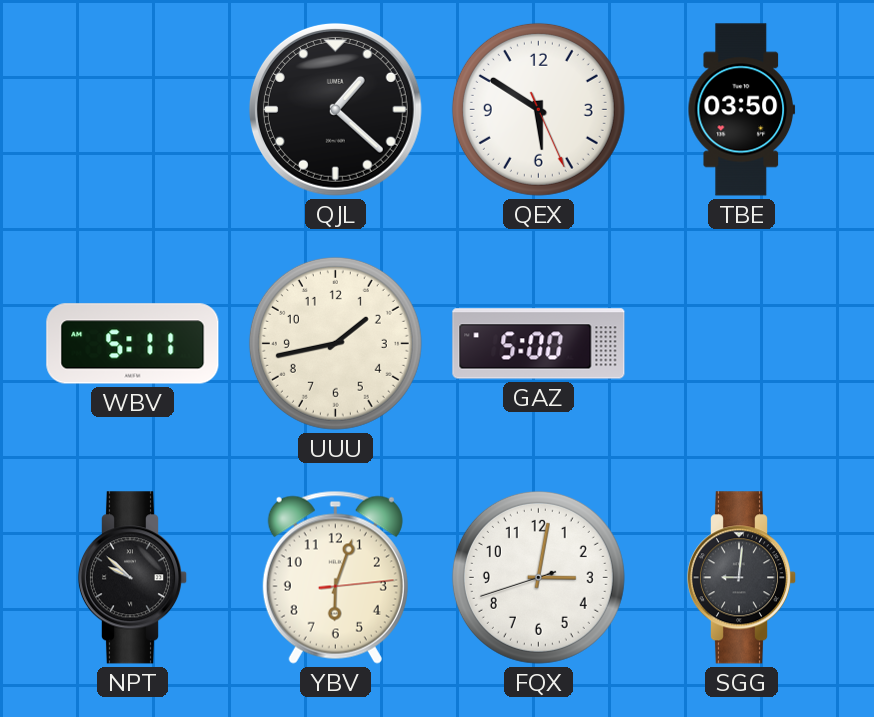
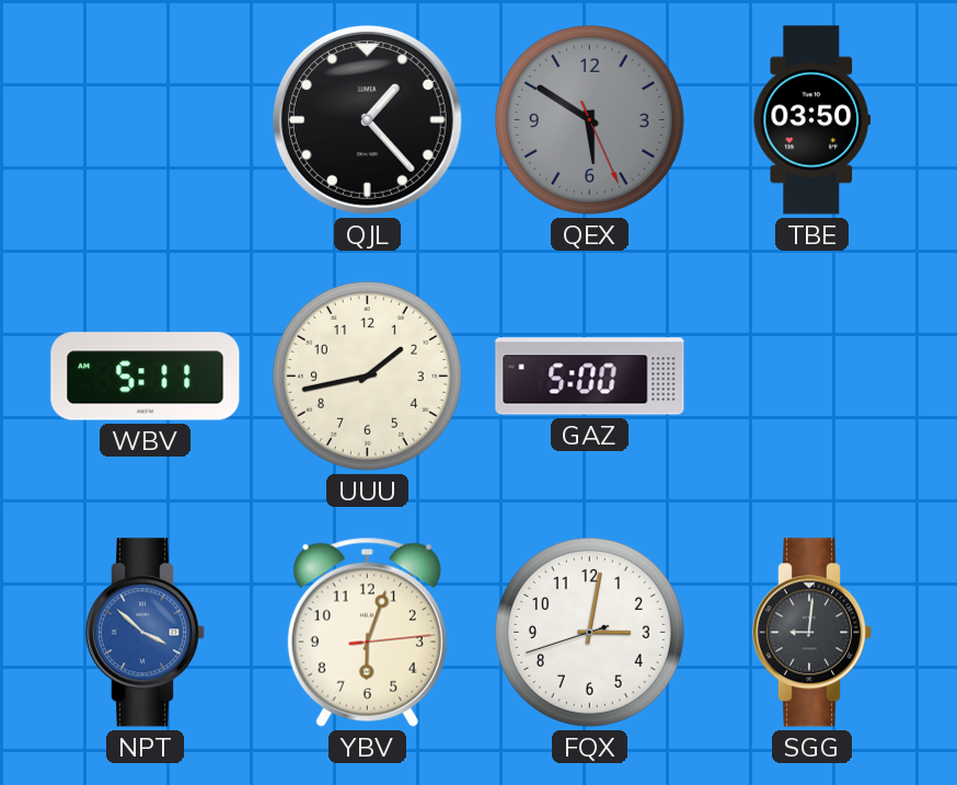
QJL: 1:22 -> 1:23 (367, 119)
QEX dial: white -> grey (589, 119)
NPT: 9:52 -> 3:52 (146, 633)
NPT dial: black -> blue (146, 633)
